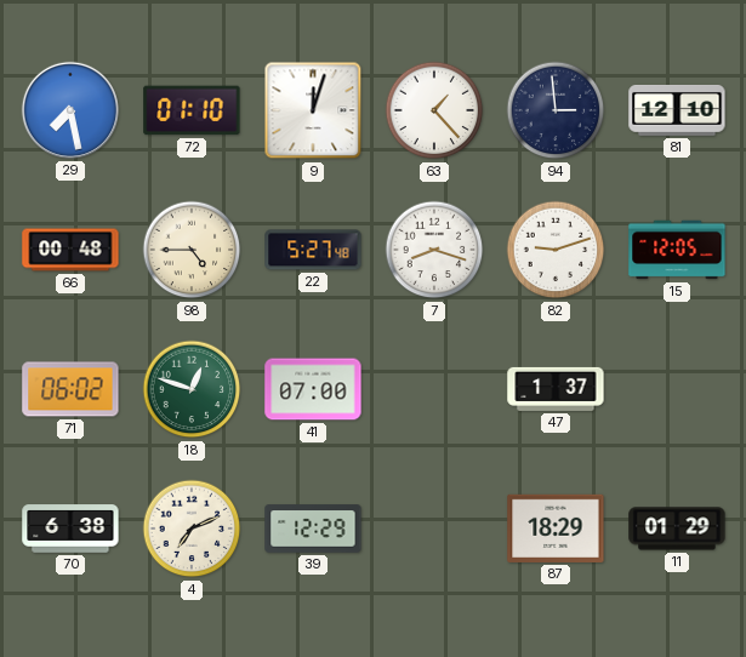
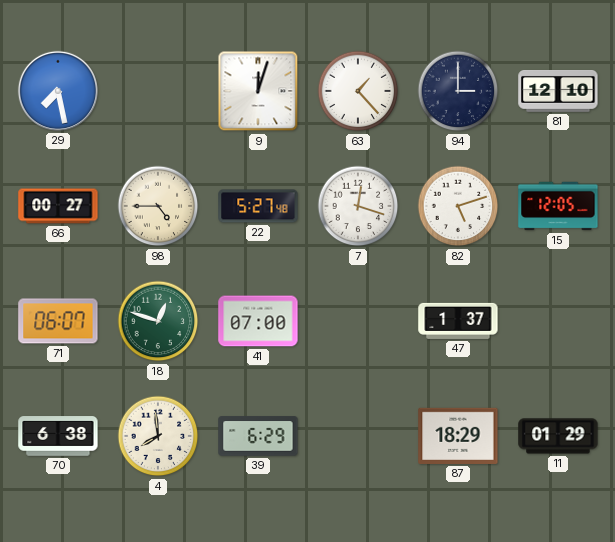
72: 01:10 -> none (192, 110)
94: 2:59 -> 3:00 (458, 91)
66: 00:48 -> 00:27 (58, 206)
7: 8:18 -> 12:18 (358, 206)
82: 9:12 -> 5:12 (458, 206)
71: 06:02 -> 06:07 (58, 321)
4: 7:11 -> 7:59 (158, 436)
39: 12:29 -> 6:29 (258, 436)
